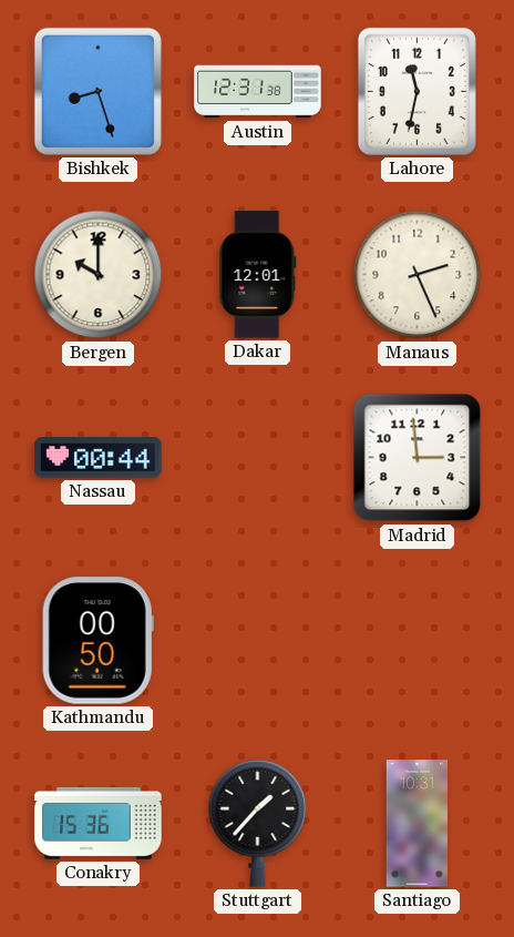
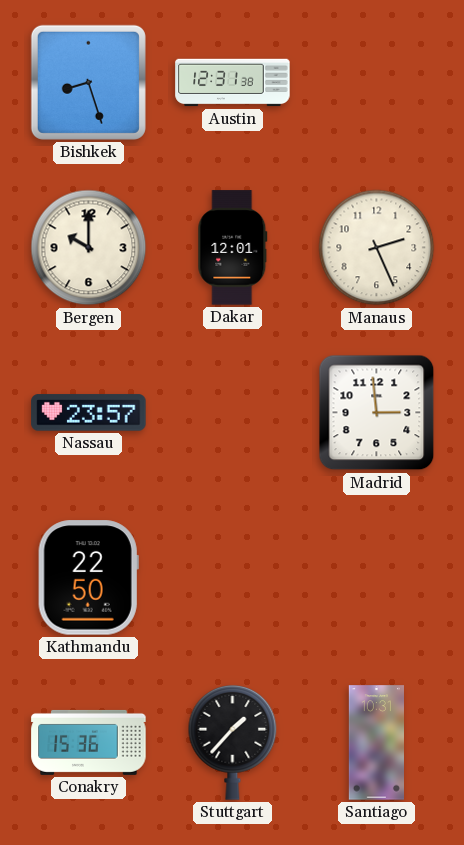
Lahore: 11:32 -> none (417, 91)
Nassau: 00:44 -> 23:57 (89, 413)
Kathmandu: 00:50 -> 22:50 (88, 578)
